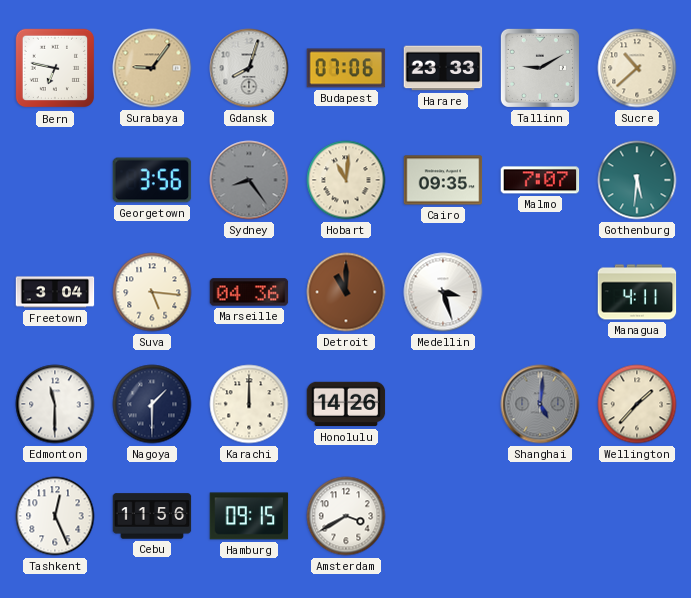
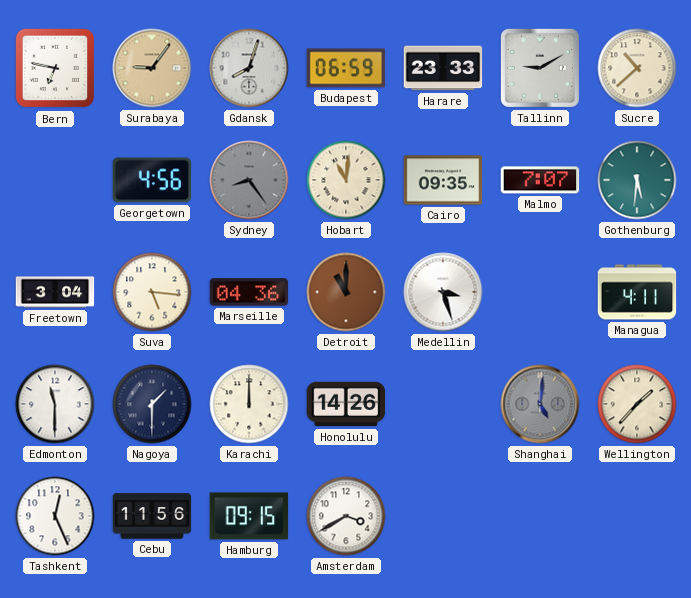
Budapest: 07:06 -> 06:59 (346, 68)
Georgetown: 3:56 -> 4:56 (152, 180)
